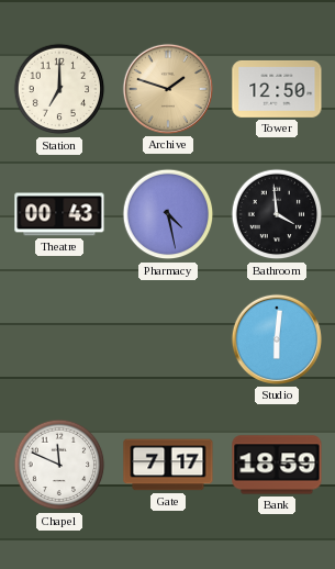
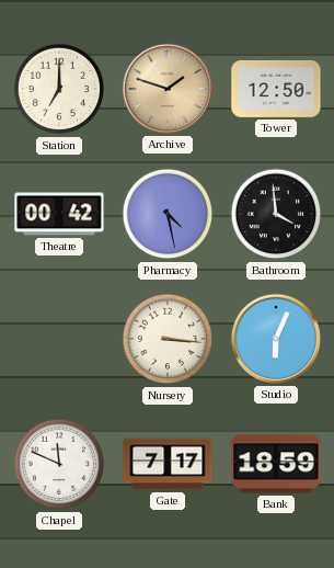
Theatre: 00:43 -> 00:42 (59, 214)
Nursery: none -> 3:16 (168, 339)
Studio: 6:01 -> 6:04 (276, 339)
